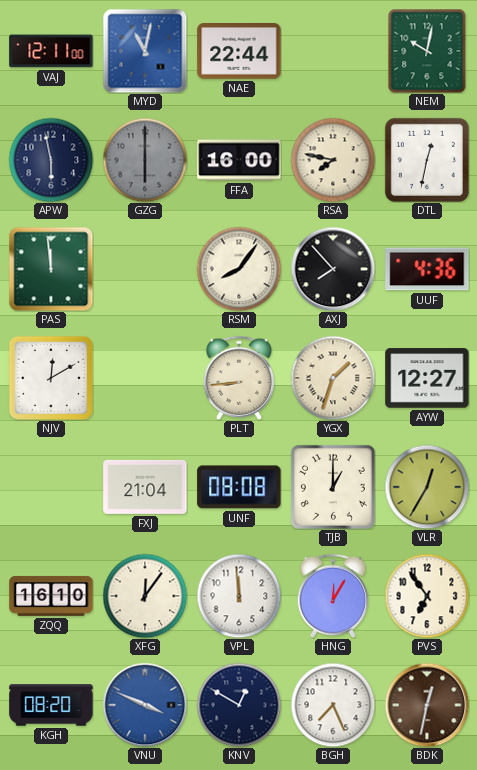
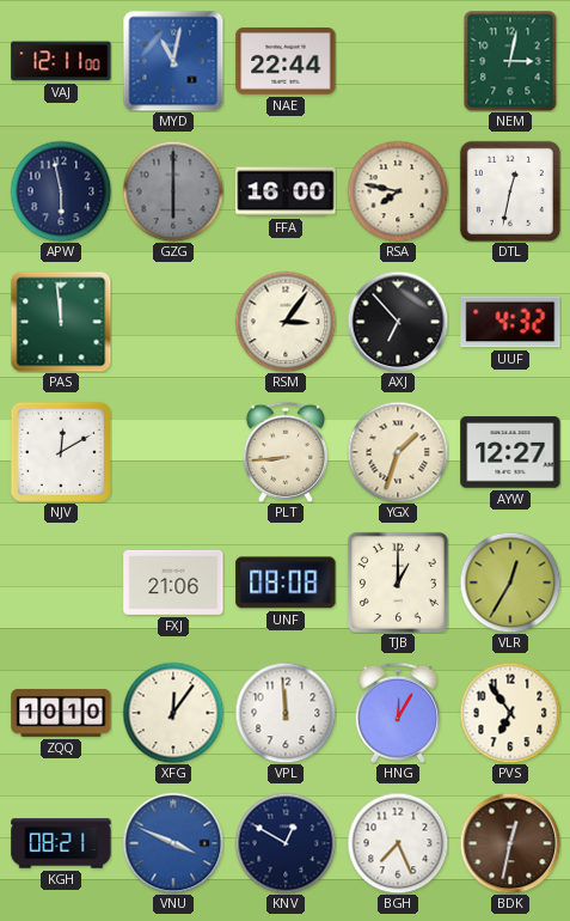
NEM: 10:02 -> 3:02 (510, 61)
RSM: 8:06 -> 3:06 (286, 322)
AXJ: 7:53 -> 6:53 (398, 322)
UUF: 4:36 -> 4:32 (510, 322)
FXJ: 21:04 -> 21:06 (173, 583)
ZQQ: 16:10 -> 10:10 (61, 713)
KGH: 08:20 -> 08:21 (61, 843)
